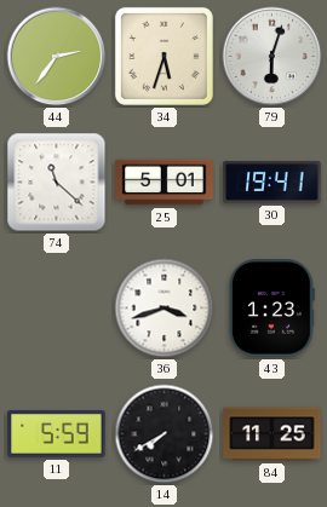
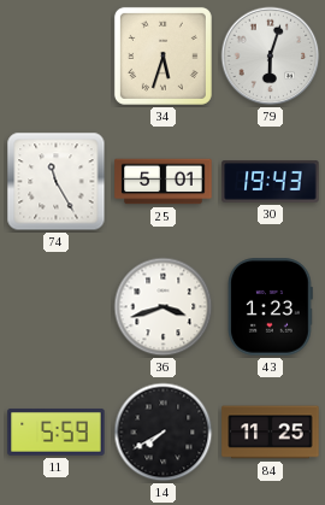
44: 2:36 -> none (57, 57)
74: 11:22 -> 11:25 (57, 182)
30: 19:41 -> 19:43 (271, 182)
